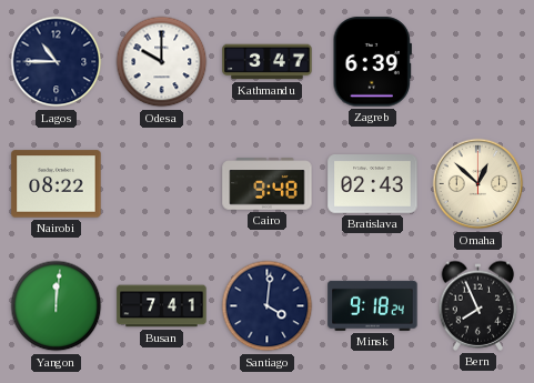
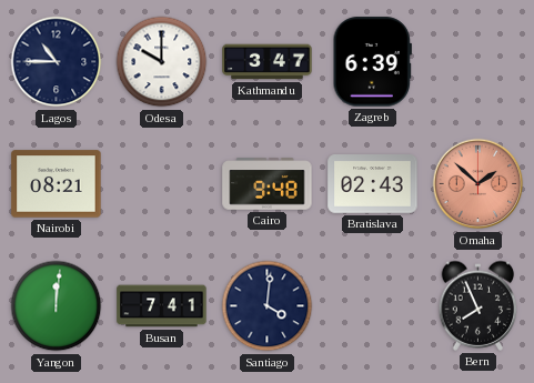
Nairobi: 08:22 -> 08:21 (57, 184)
Omaha: 12:52 -> 1:52 (478, 184)
Omaha dial: cream -> salmon (478, 184)
Minsk: 9:18 -> none (373, 305)
